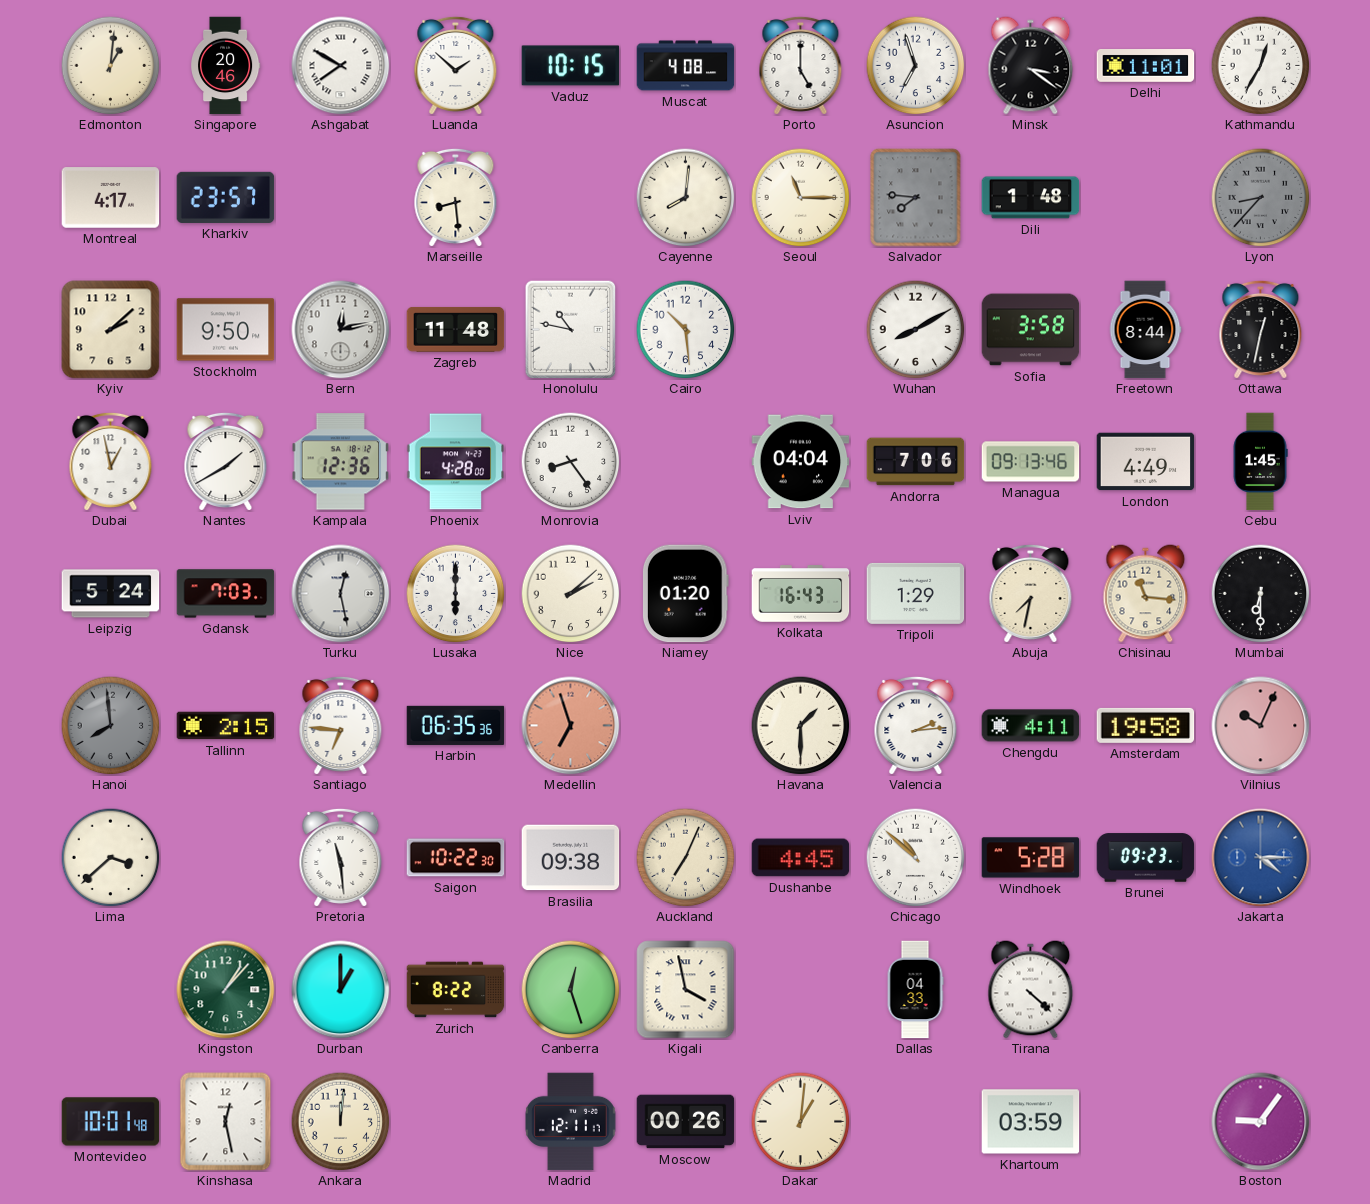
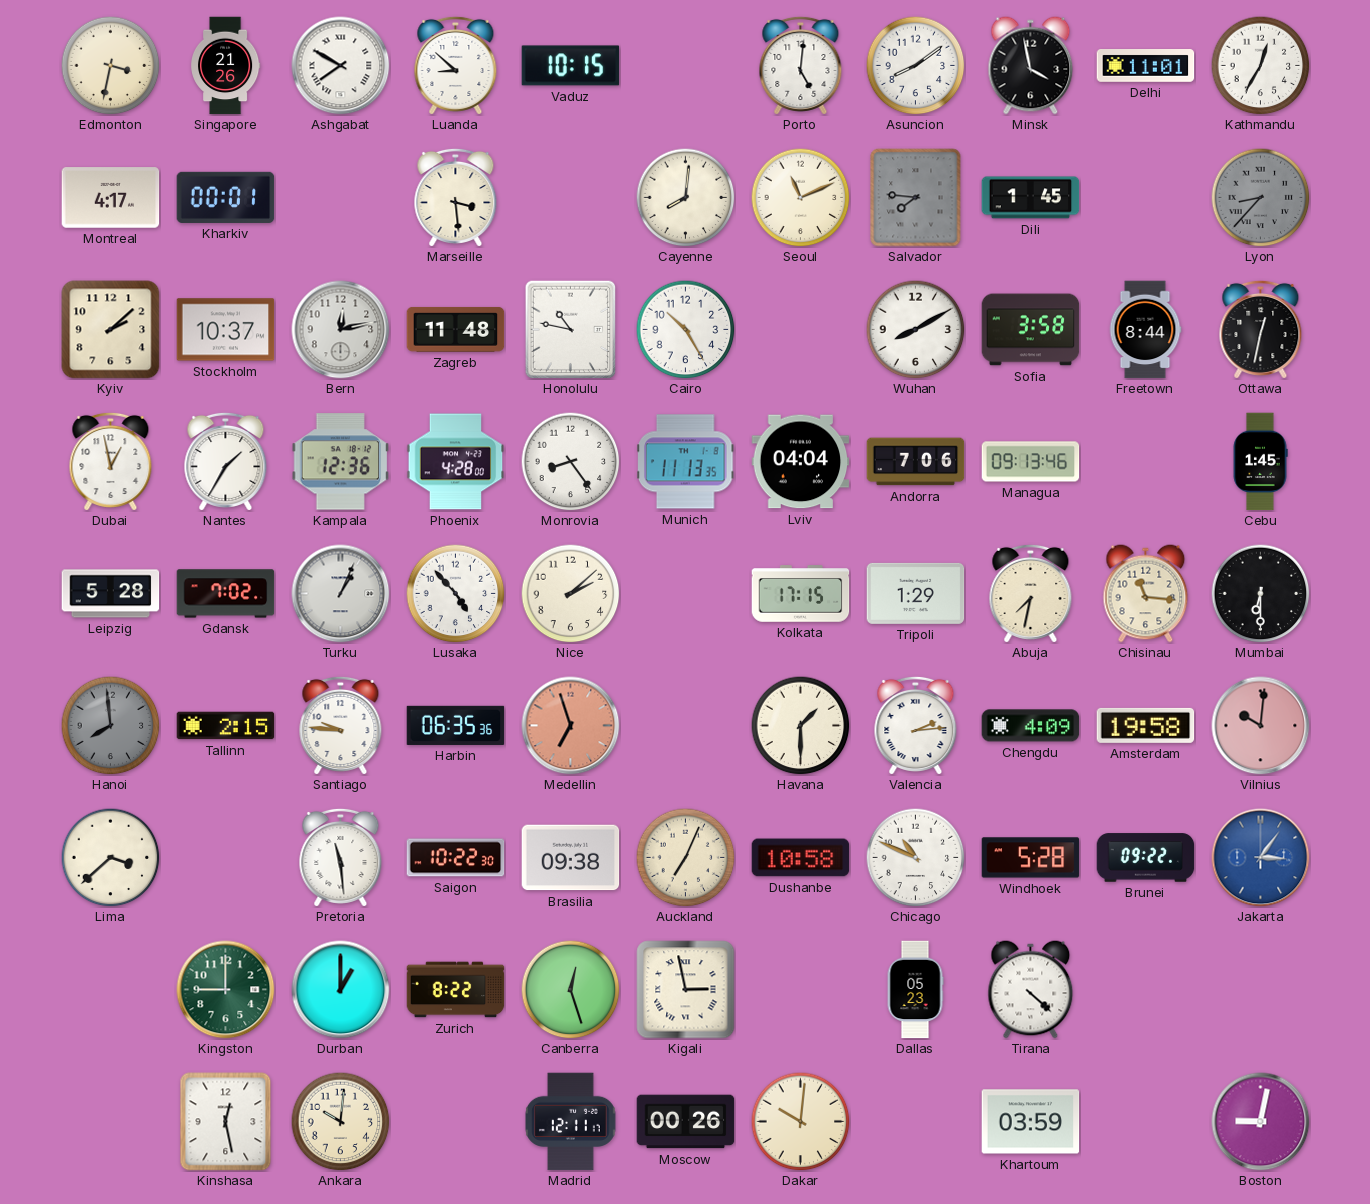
Edmonton: 1:01 -> 3:32 (111, 66)
Singapore: 20:46 -> 21:26 (226, 66)
Luanda: 1:52 -> 8:52 (456, 65)
Muscat: 4:08 -> none (686, 66)
Porto: 5:00 -> 5:01 (801, 65)
Asuncion: 6:57 -> 8:09 (916, 66)
Minsk: 3:21 -> 3:58 (1031, 66)
Kharkiv: 23:57 -> 00:01 (226, 197)
Marseille: 8:29 -> 3:29 (456, 197)
Seoul: 11:15 -> 11:11 (801, 198)
Dili: 1:48 -> 1:45 (1031, 198)
Stockholm: 9:50 -> 10:37 (226, 330)
Cairo: 10:29 -> 10:25 (686, 330)
Nantes: 1:40 -> 1:35 (226, 461)
Munich: none -> 11:13 (686, 462)
London: 4:49 -> none (1146, 462)
Leipzig: 5:24 -> 5:28 (111, 594)
Gdansk: 7:03 -> 7:02 (226, 594)
Turku: 12:28 -> 1:04 (341, 594)
Lusaka: 6:00 -> 4:53 (456, 594)
Niamey: 01:20 -> none (685, 594)
Kolkata: 16:43 -> 17:15 (801, 594)
Santiago: 6:46 -> 9:46 (341, 725)
Chengdu: 4:11 -> 4:09 (1031, 726)
Vilnius: 10:04 -> 10:01 (1261, 726)
Dushanbe: 4:45 -> 10:58 (801, 858)
Chicago: 10:52 -> 10:49 (916, 858)
Brunei: 09:23 -> 09:22 (1146, 858)
Jakarta: 4:15 -> 3:06 (1261, 858)
Kingston: 1:07 -> 9:00 (226, 990)
Kigali: 3:58 -> 2:58 (686, 990)
Dallas: 04:33 -> 05:23 (915, 990)
Montevideo: 10:01 -> none (111, 1122)
Ankara: 12:01 -> 10:01 (341, 1122)
Dakar: 1:01 -> 10:01 (801, 1122)
Boston: 9:06 -> 9:02 (1261, 1122)
